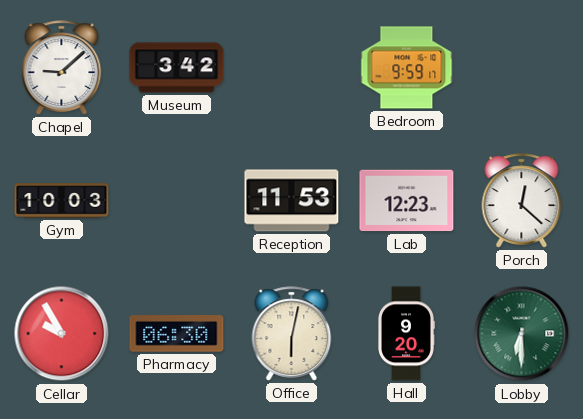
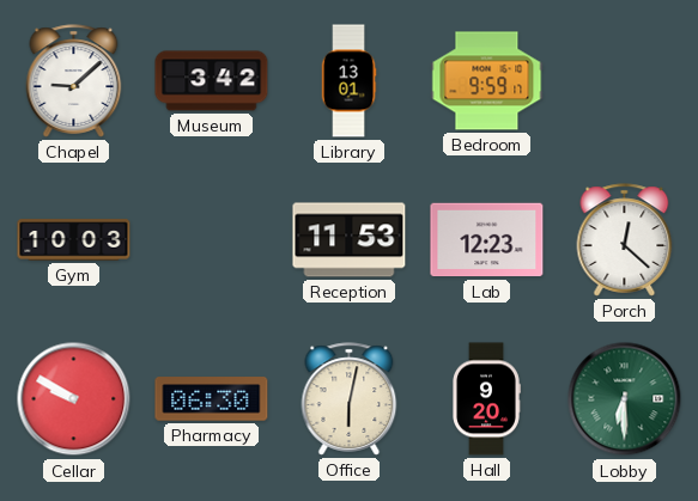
Library: none -> 13:01 (348, 81)
Cellar: 9:55 -> 9:50 (74, 399)
